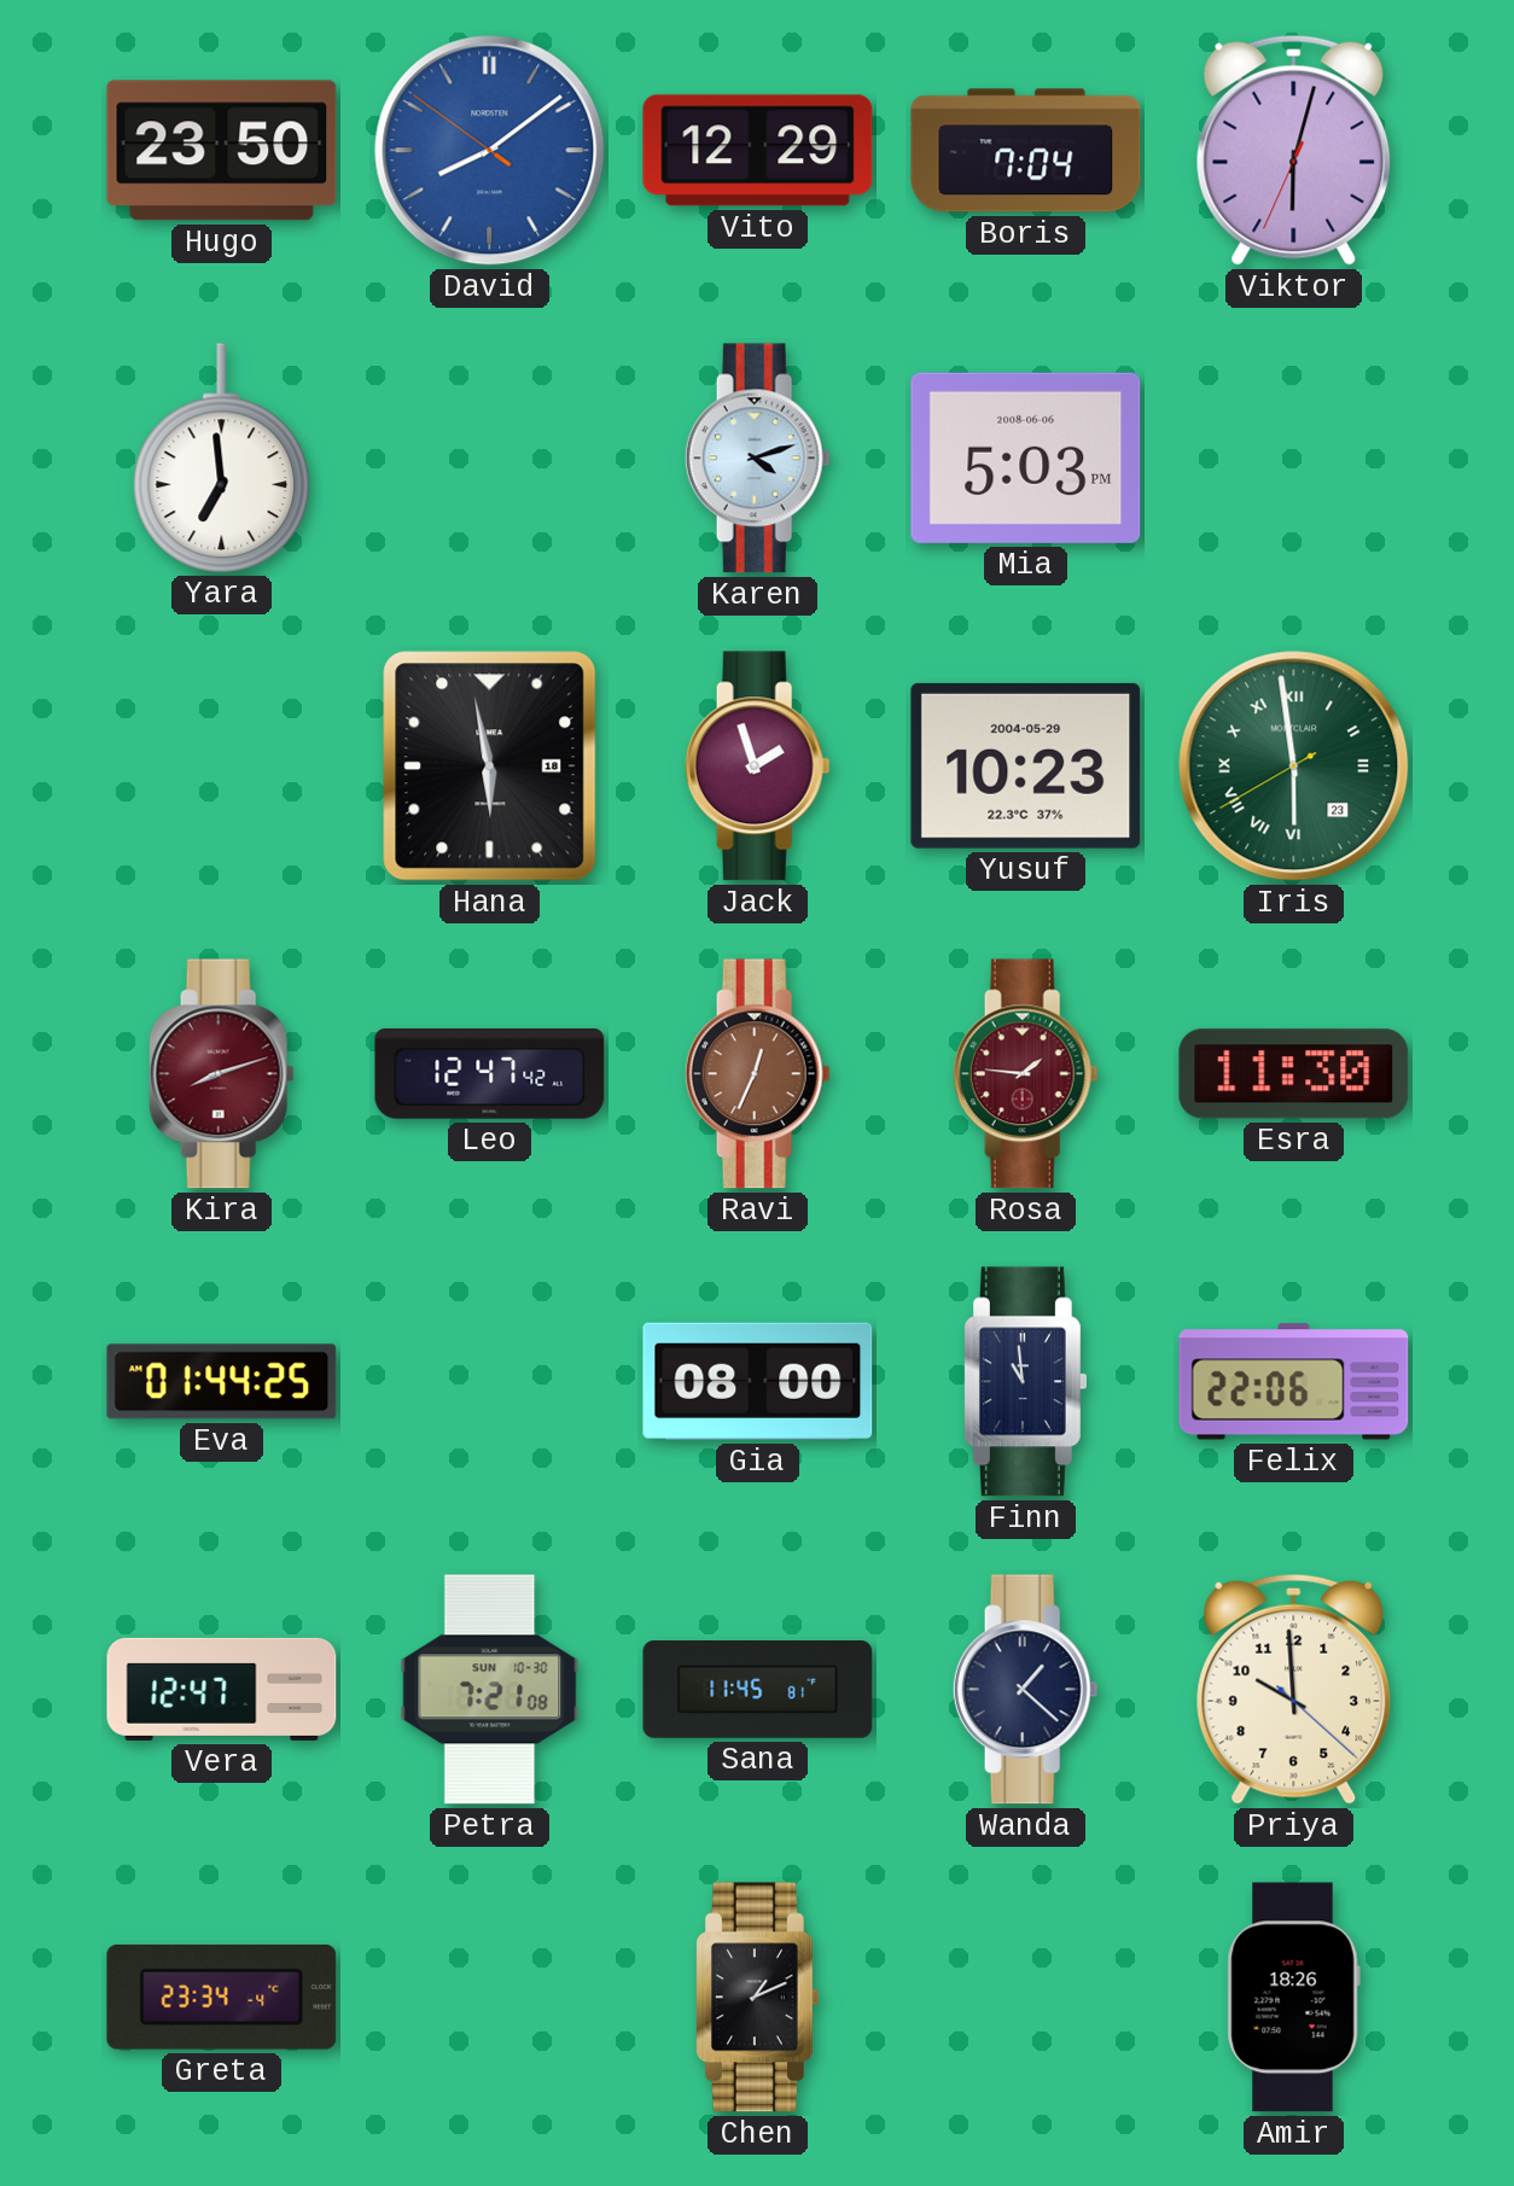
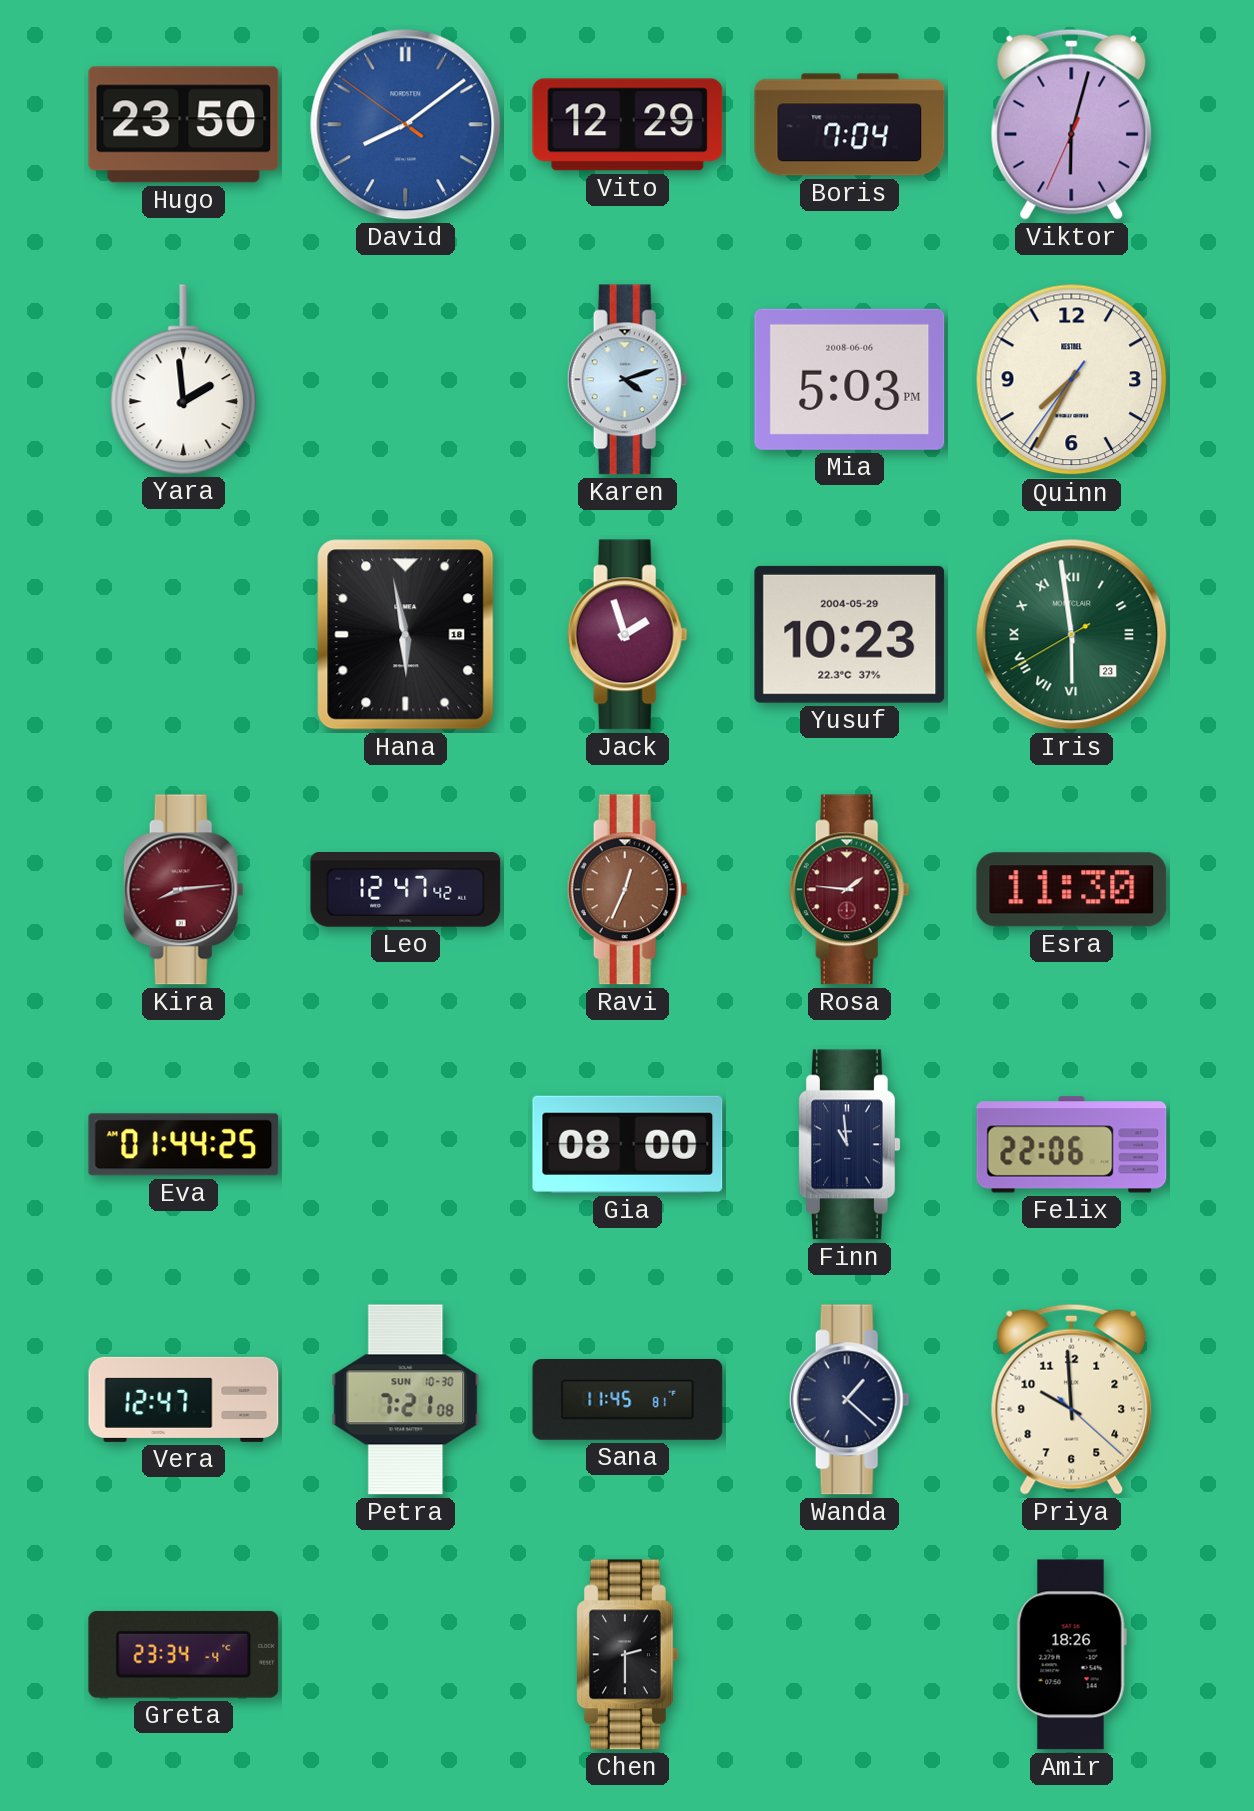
Yara: 6:59 -> 1:59 (184, 379)
Quinn: none -> 7:34 (1072, 380)
Kira: 8:12 -> 8:14 (183, 890)
Chen: 1:11 -> 2:30 (627, 1655)
